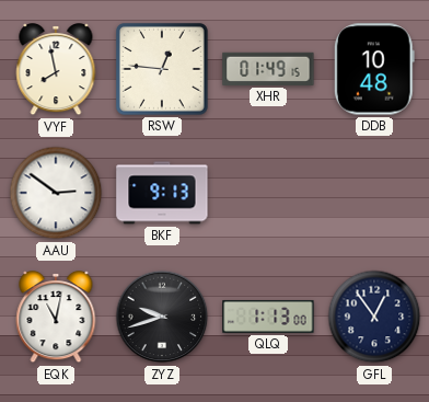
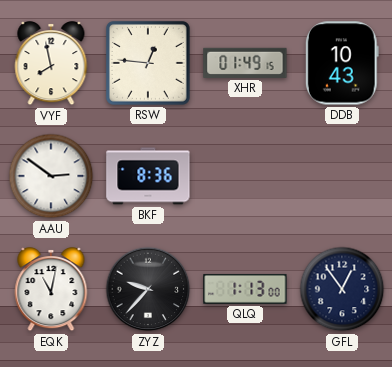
DDB: 10:48 -> 10:43 (342, 63)
BKF: 9:13 -> 8:36 (148, 176)
ZYZ: 9:42 -> 9:37 (148, 289)
